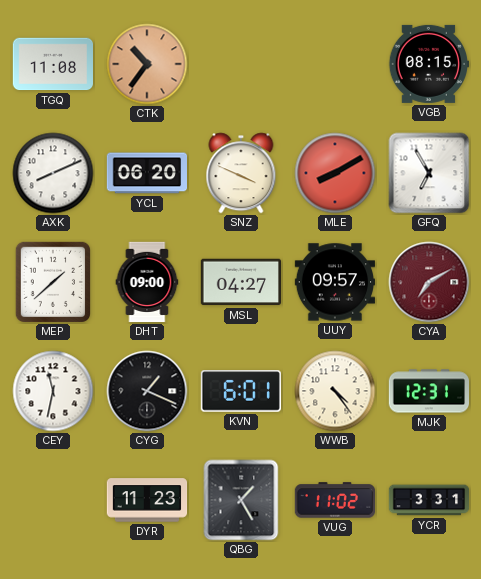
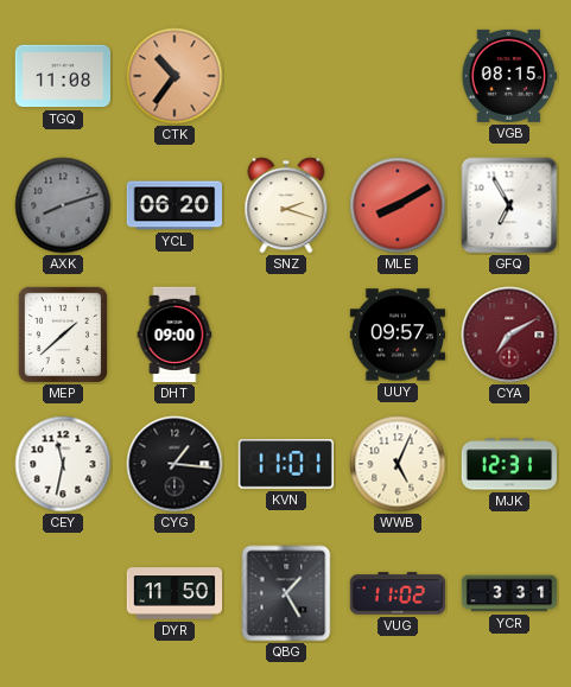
AXK: 8:11 -> 8:12 (63, 205)
AXK dial: white -> grey (63, 205)
SNZ: 3:49 -> 2:18 (286, 205)
MSL: 04:27 -> none (240, 282)
CYG: 1:19 -> 1:16 (175, 464)
KVN: 6:01 -> 11:01 (286, 464)
WWB: 4:24 -> 5:04 (398, 464)
DYR: 11:23 -> 11:50 (175, 593)
